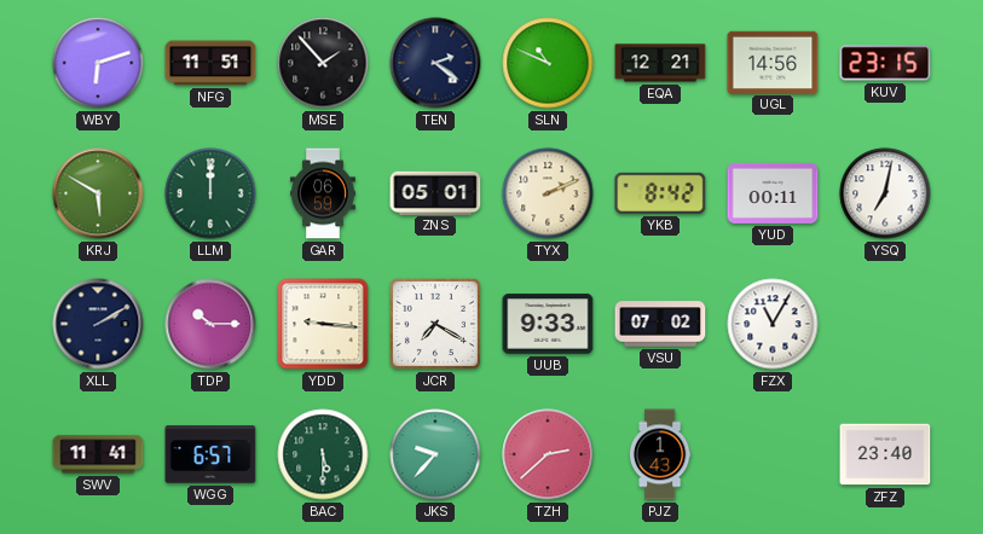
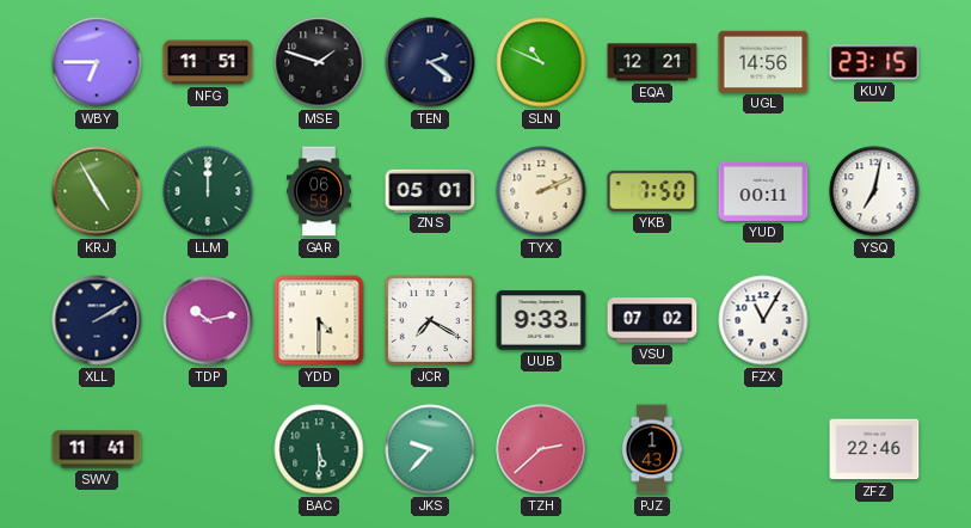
WBY: 6:12 -> 6:45 (97, 62)
MSE: 1:53 -> 1:48 (319, 62)
KRJ: 5:50 -> 4:55 (97, 191)
YKB: 8:42 -> 7:50 (652, 191)
TDP: 10:15 -> 10:13 (208, 320)
YDD: 9:16 -> 4:30 (319, 320)
WGG: 6:57 -> none (210, 454)
ZFZ: 23:40 -> 22:46 (874, 449)
